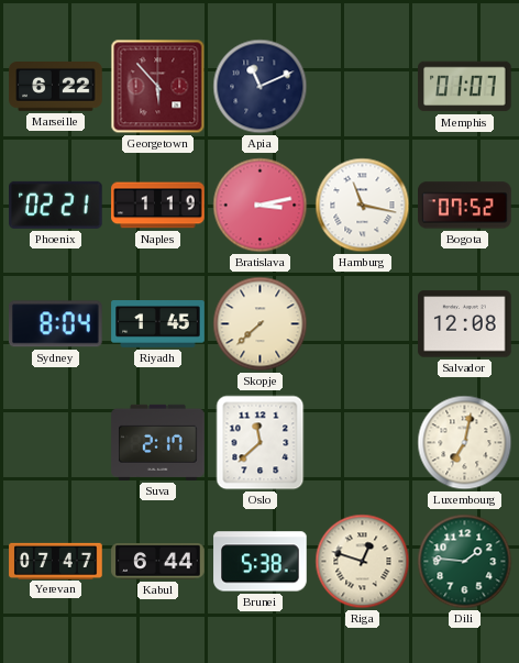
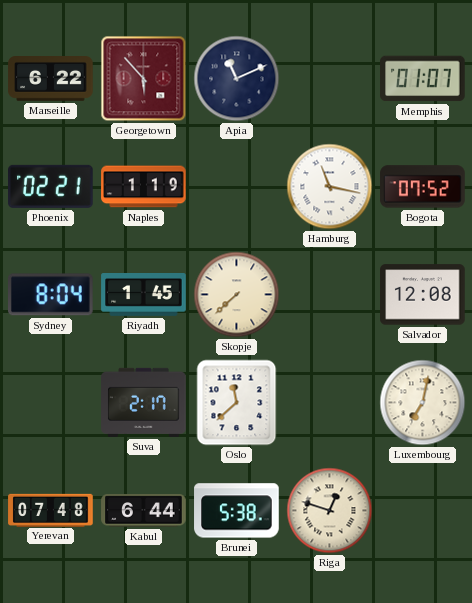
Bratislava: 3:13 -> none (261, 206)
Yerevan: 07:47 -> 07:48 (51, 510)
Dili: 1:46 -> none (465, 562)
